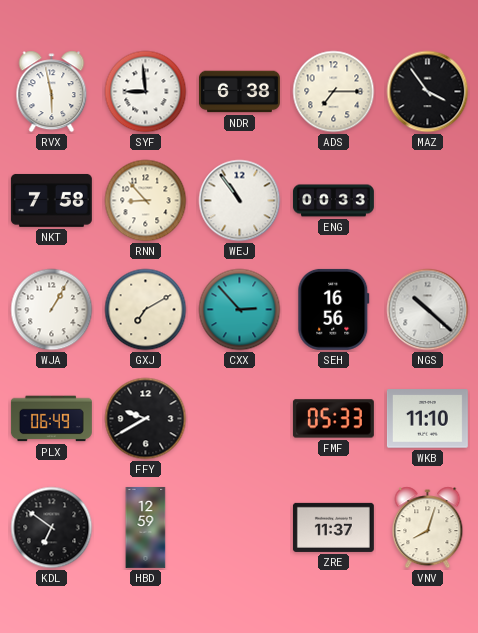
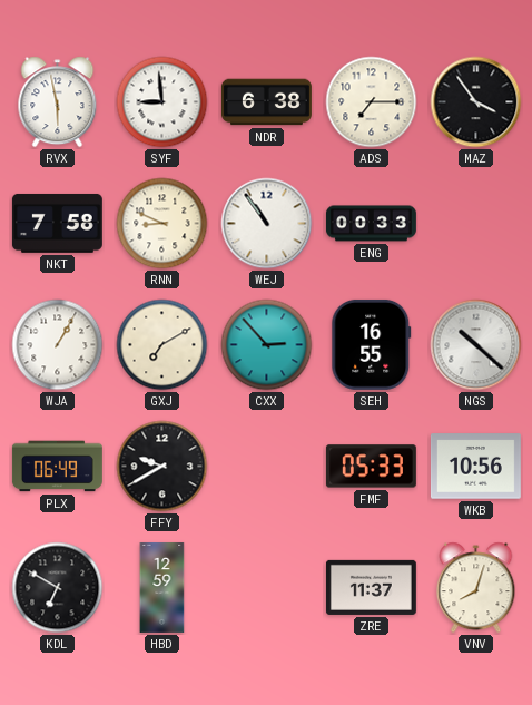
RNN: 8:53 -> 8:49 (162, 224)
SEH: 16:56 -> 16:55 (372, 344)
WKB: 11:10 -> 10:56 (475, 467)
KDL: 6:51 -> 6:50 (58, 588)
